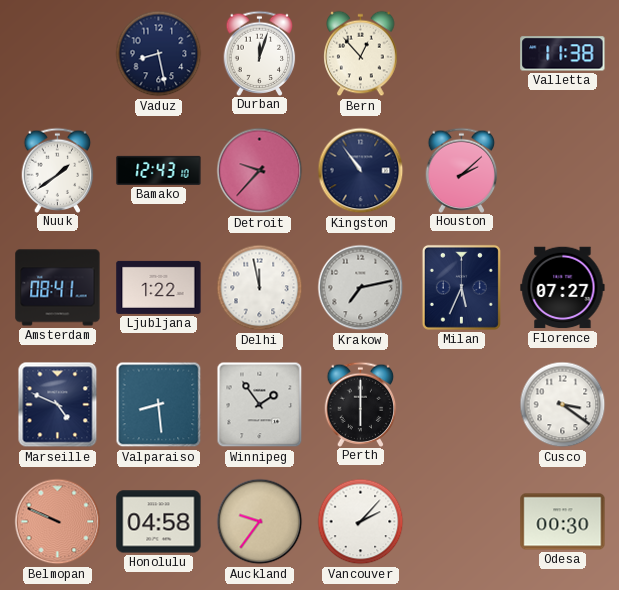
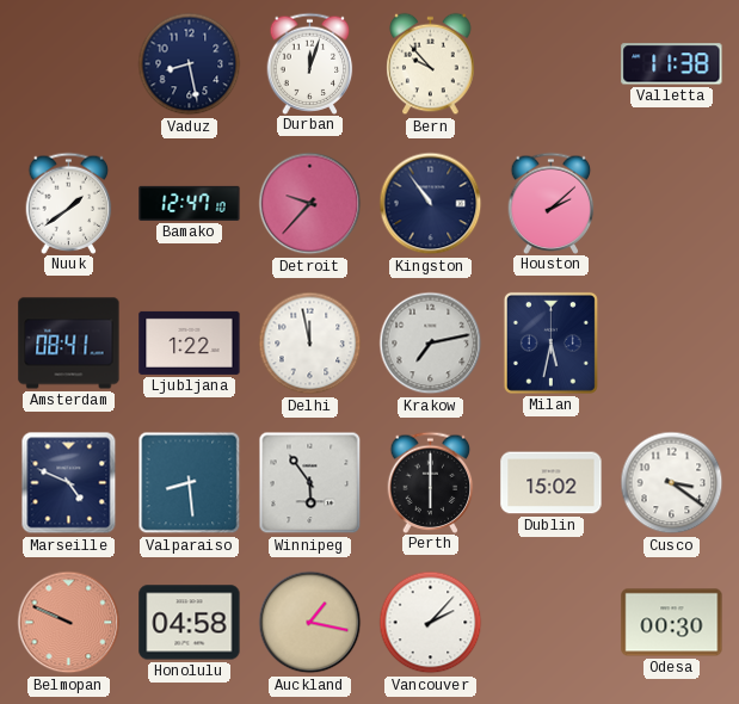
Bern: 12:53 -> 9:53 (431, 64)
Bamako: 12:43 -> 12:47 (190, 203)
Milan: 5:34 -> 5:32 (550, 342)
Florence: 07:27 -> none (563, 288)
Winnipeg: 1:54 -> 5:54 (310, 483)
Dublin: none -> 15:02 (552, 483)
Auckland: 9:36 -> 1:17 (310, 623)
